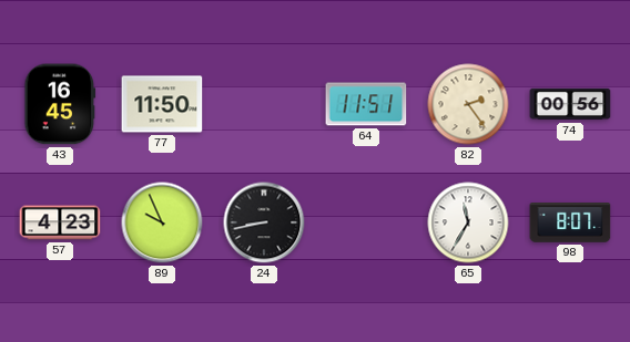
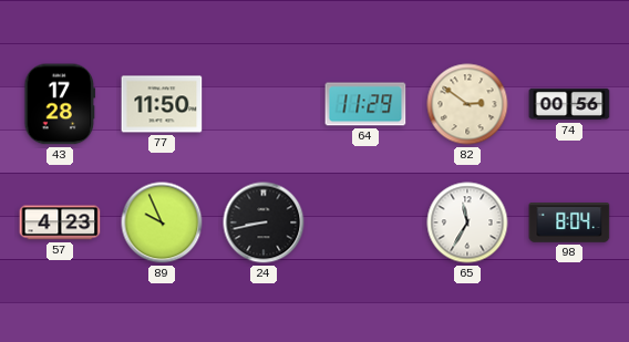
43: 16:45 -> 17:28 (60, 104)
64: 11:51 -> 11:29 (365, 104)
82: 2:24 -> 2:51 (467, 104)
98: 8:07 -> 8:04 (569, 224)
